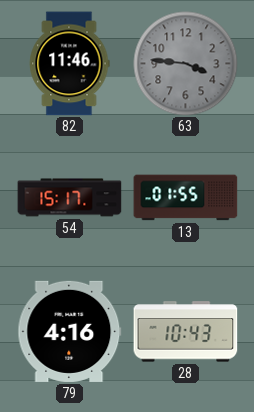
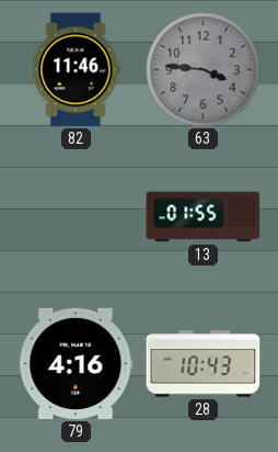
54: 15:17 -> none (70, 198)
